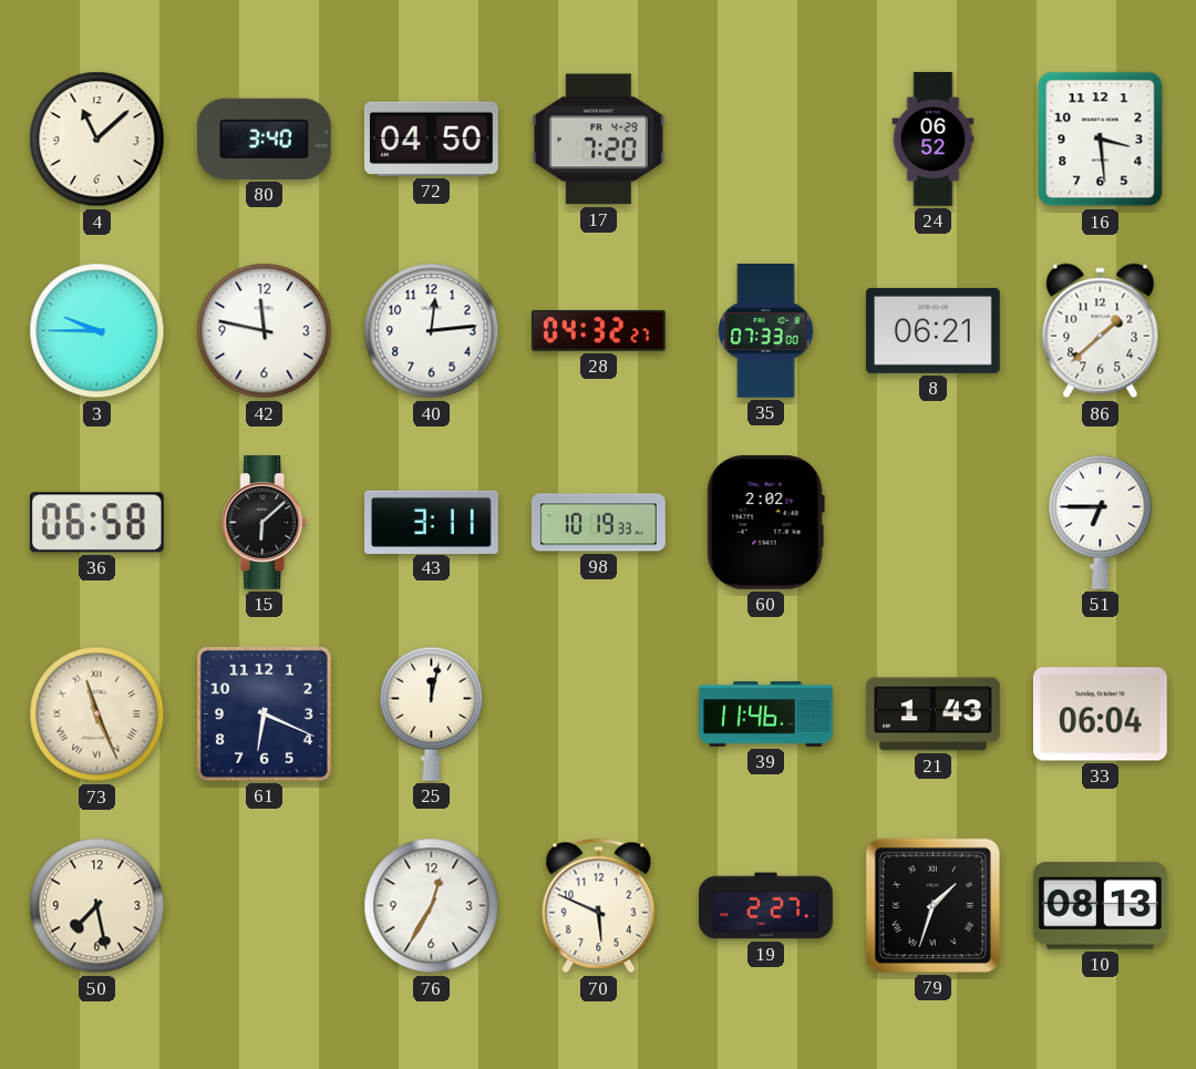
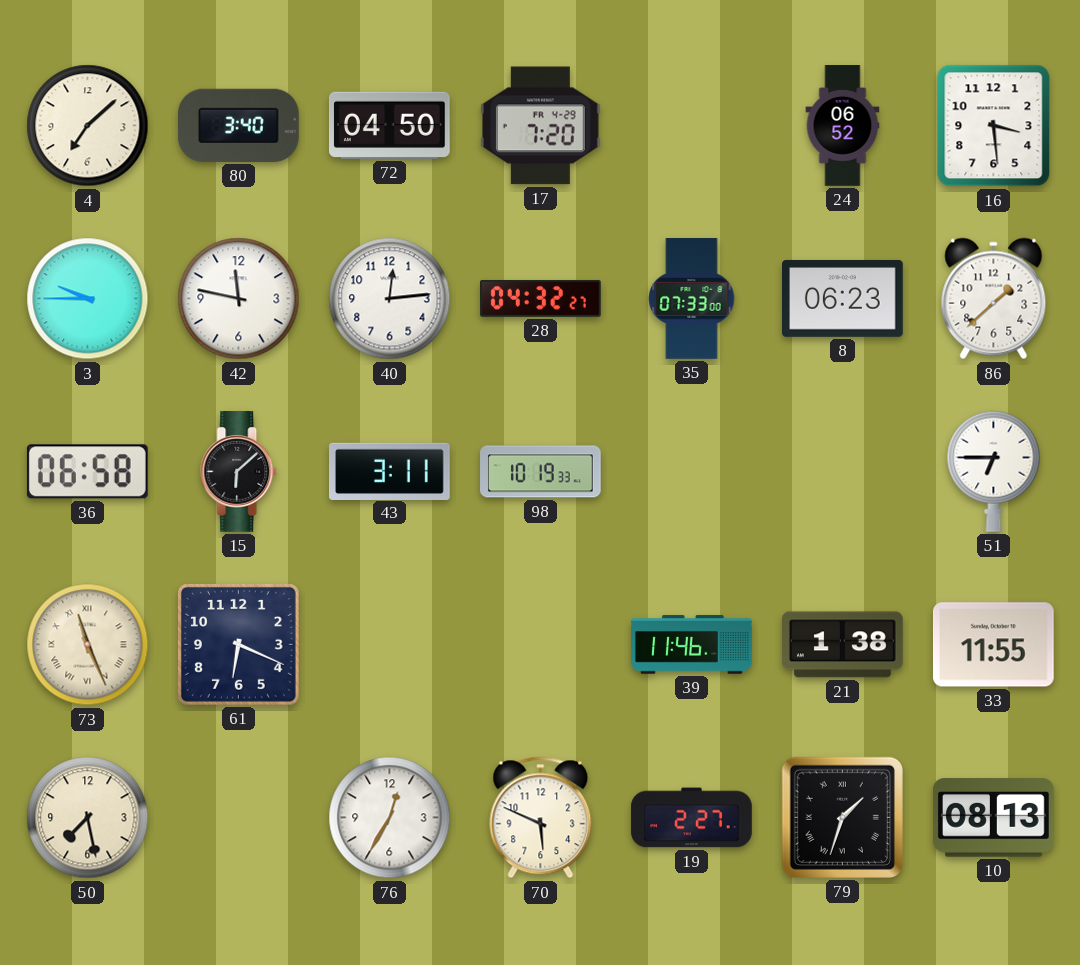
4: 11:08 -> 7:08 (88, 126)
8: 06:21 -> 06:23 (843, 298)
60: 2:02 -> none (765, 522)
25: 12:02 -> none (432, 713)
21: 1:43 -> 1:38 (843, 645)
33: 06:04 -> 11:55 (994, 645)
